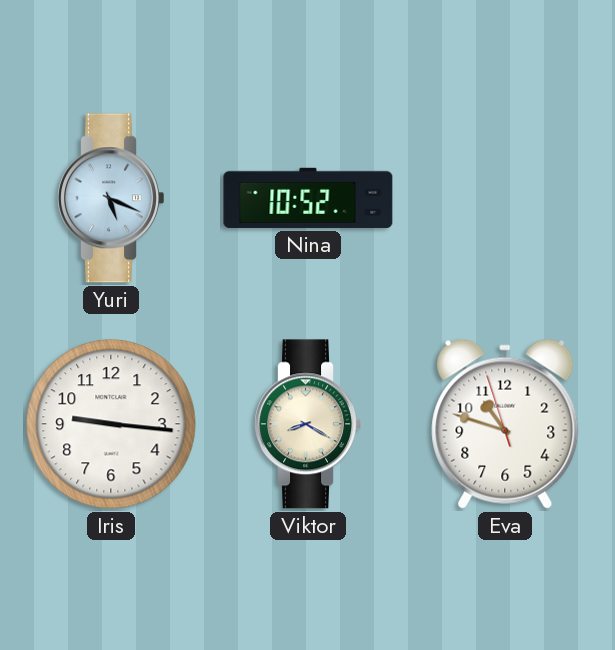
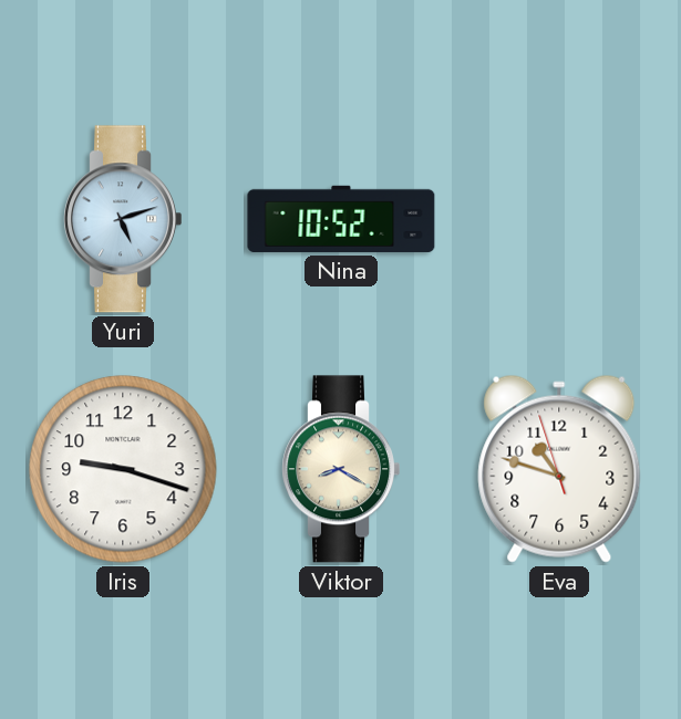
Yuri: 5:19 -> 5:12 (122, 219)
Iris: 9:16 -> 9:18 (123, 469)
